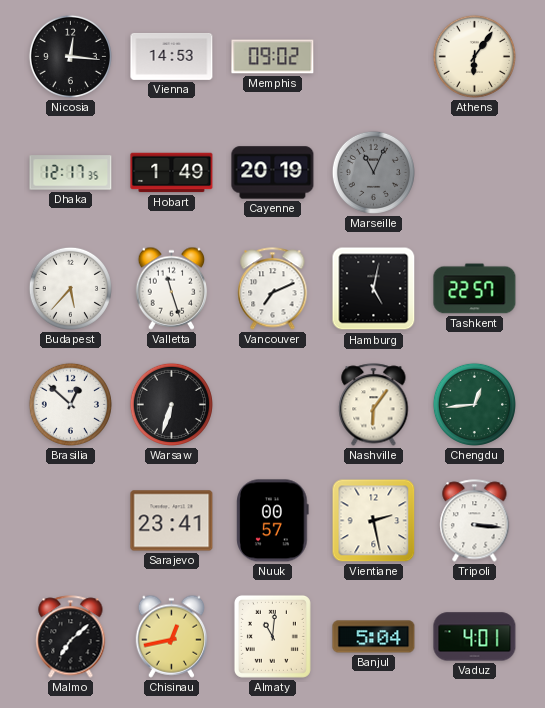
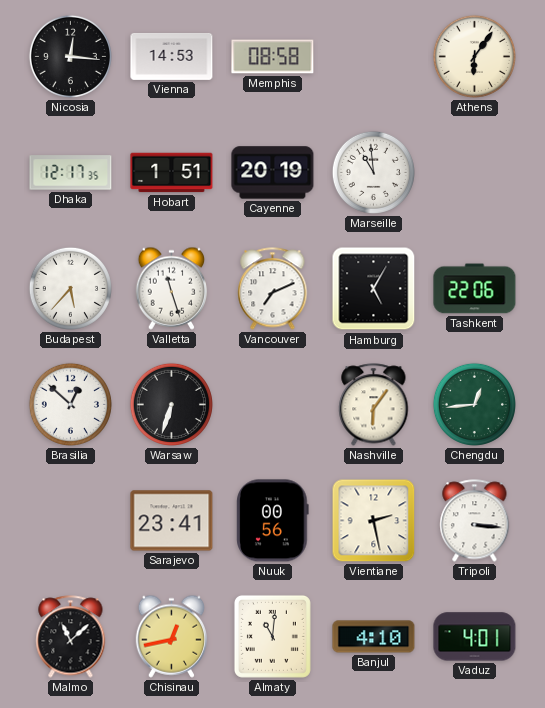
Memphis: 09:02 -> 08:58 (273, 57)
Hobart: 1:49 -> 1:51 (172, 173)
Marseille: 11:04 -> 10:59 (373, 172)
Marseille dial: grey -> white (373, 172)
Hamburg: 5:02 -> 5:05 (374, 289)
Tashkent: 22:57 -> 22:06 (475, 289)
Nuuk: 00:57 -> 00:56 (273, 521)
Malmo: 7:08 -> 11:08 (71, 637)
Banjul: 5:04 -> 4:10 (374, 637)
